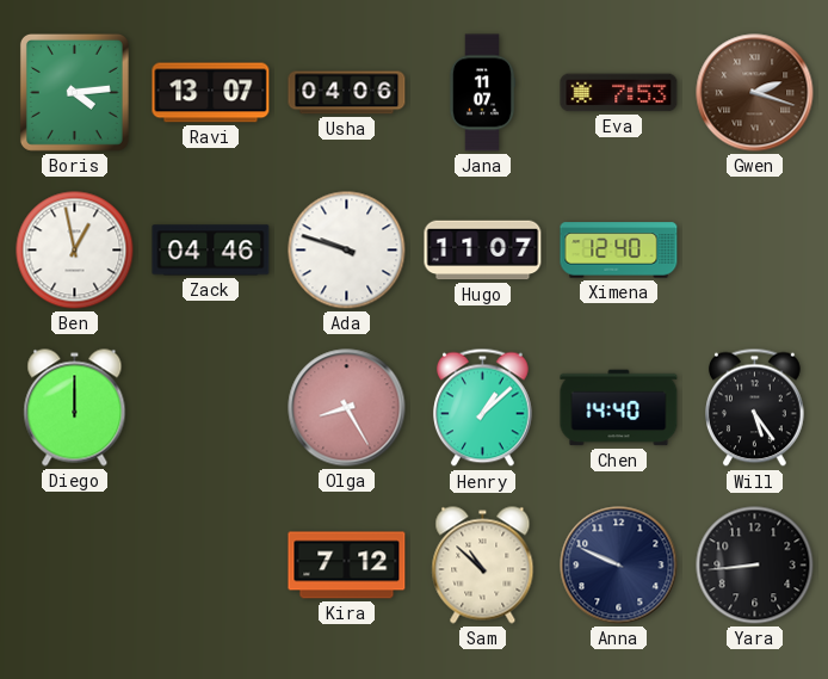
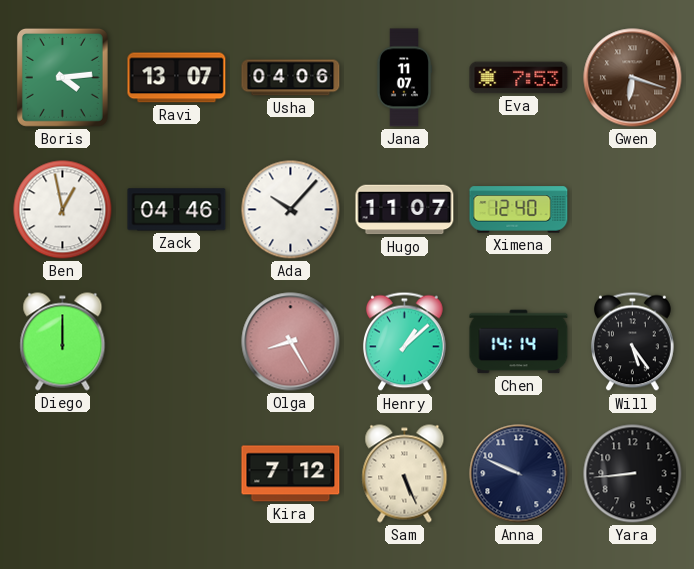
Gwen: 2:18 -> 6:18 (633, 78)
Ada: 9:48 -> 10:07 (291, 210)
Chen: 14:40 -> 14:14 (519, 342)
Sam: 10:52 -> 5:26 (405, 474)
